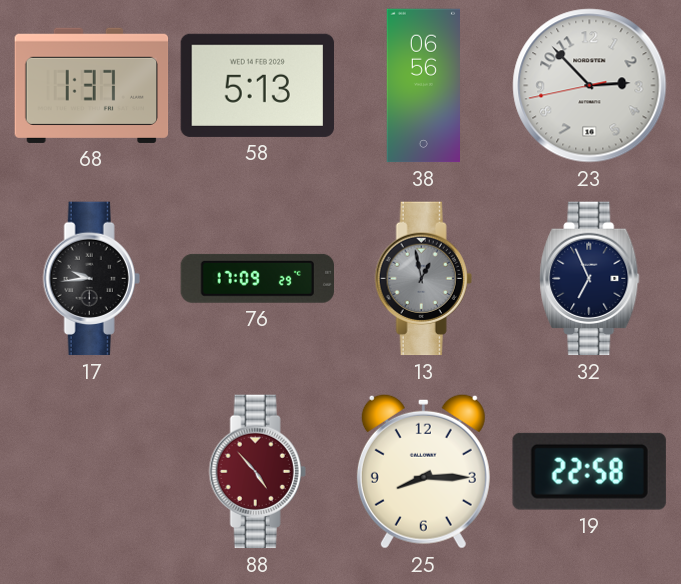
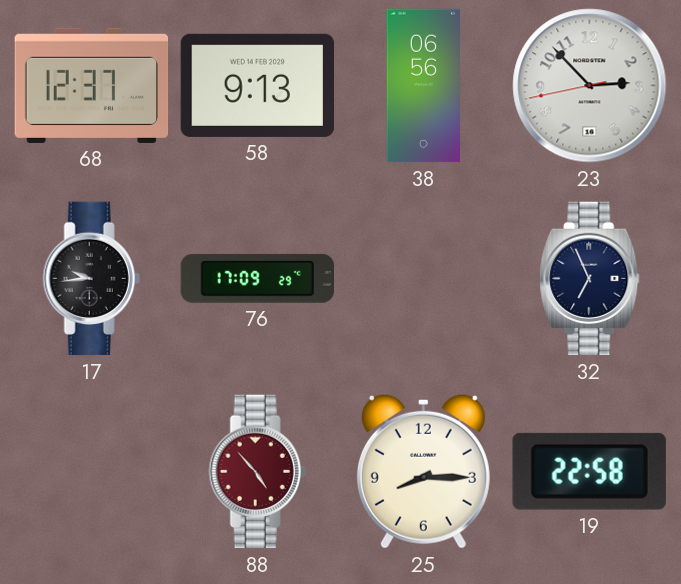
68: 1:37 -> 12:37 (92, 85)
58: 5:13 -> 9:13 (257, 85)
13: 12:58 -> none (423, 279)
